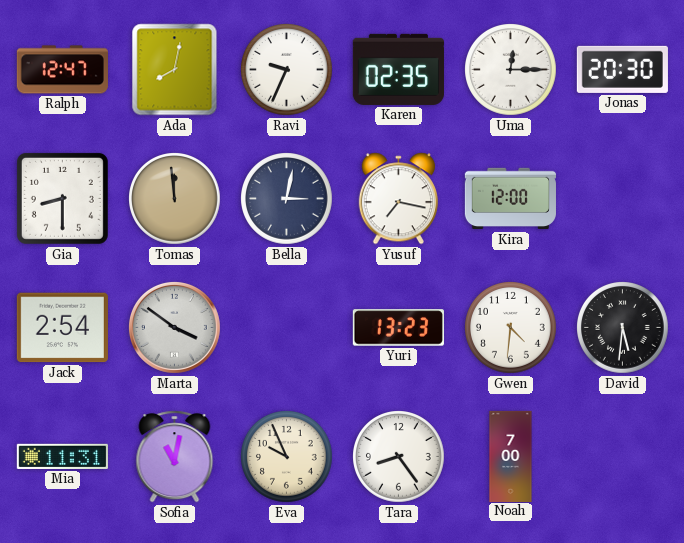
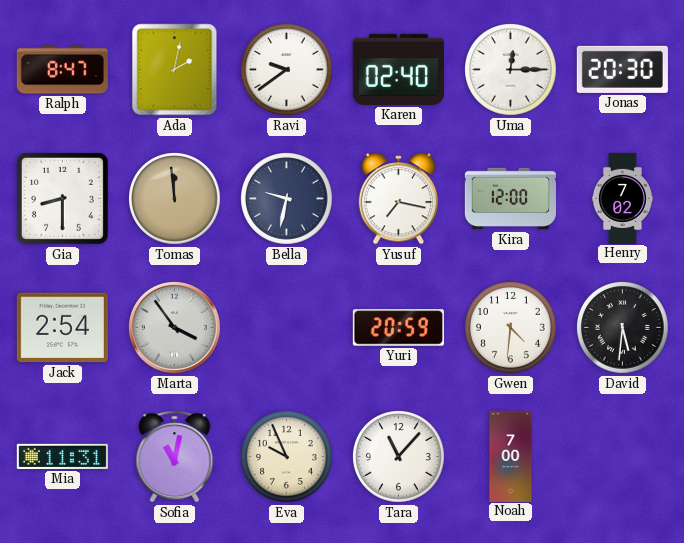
Ralph: 12:47 -> 8:47 (62, 70)
Ada: 8:02 -> 2:02 (175, 70)
Ravi: 9:34 -> 9:39 (287, 70)
Karen: 02:35 -> 02:40 (398, 69)
Bella: 3:02 -> 9:32 (287, 199)
Henry: none -> 7:02 (622, 198)
Marta: 3:51 -> 3:54 (174, 327)
Yuri: 13:23 -> 20:59 (398, 328)
Tara: 8:24 -> 11:07 (399, 457)
